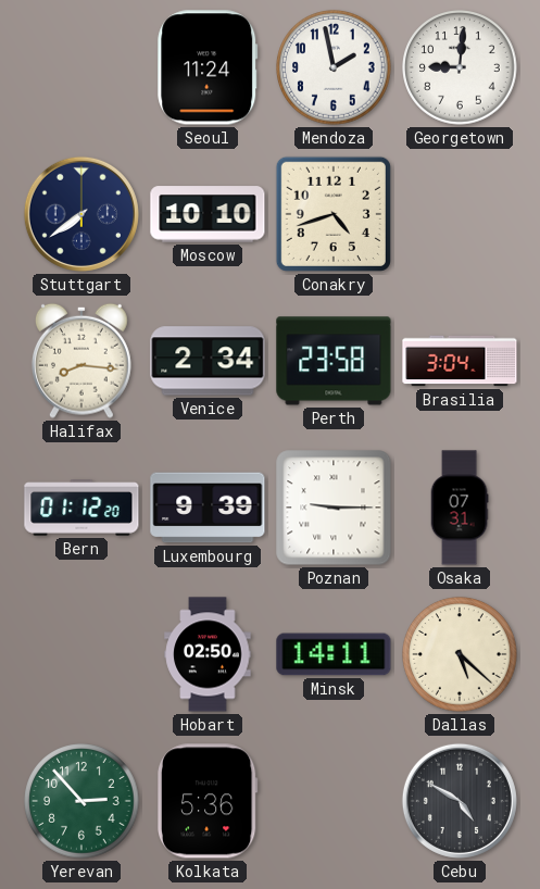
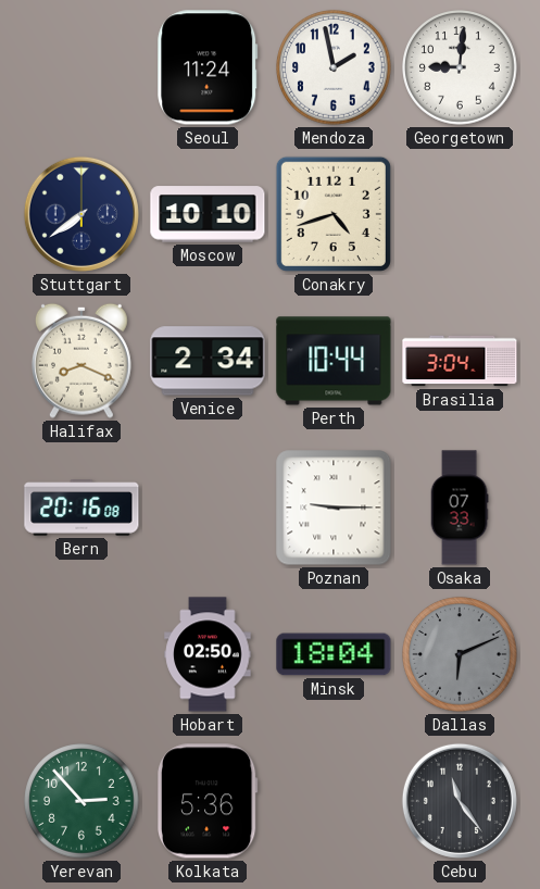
Halifax: 8:16 -> 8:19 (81, 361)
Perth: 23:58 -> 10:44 (334, 361)
Bern: 01:12 -> 20:16 (81, 508)
Luxembourg: 9:39 -> none (208, 508)
Osaka: 07:31 -> 07:33 (460, 508)
Minsk: 14:11 -> 18:04 (334, 654)
Dallas: 5:22 -> 6:11 (460, 654)
Dallas dial: cream -> grey (460, 654)
Cebu: 4:50 -> 11:24 (460, 801)
